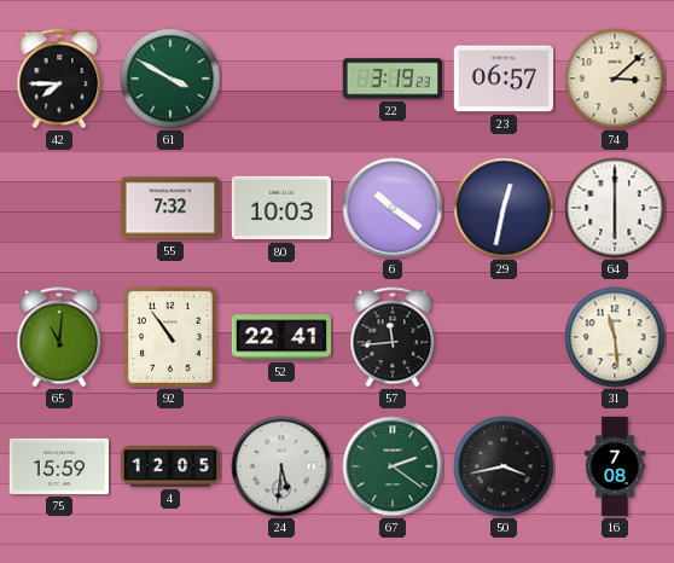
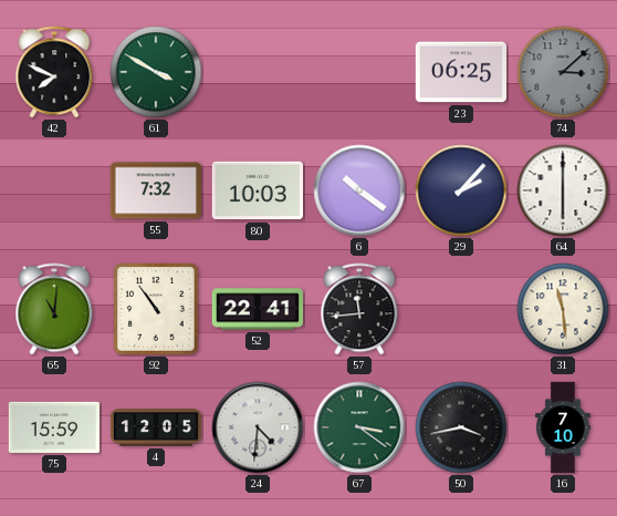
42: 7:45 -> 7:49 (54, 72)
22: 3:19 -> none (391, 79)
23: 06:57 -> 06:25 (460, 72)
74 dial: cream -> grey (563, 72)
29: 12:32 -> 2:07 (461, 190)
24: 5:31 -> 4:31 (258, 427)
67: 2:21 -> 3:21 (359, 427)
16: 7:08 -> 7:10 (564, 427)
